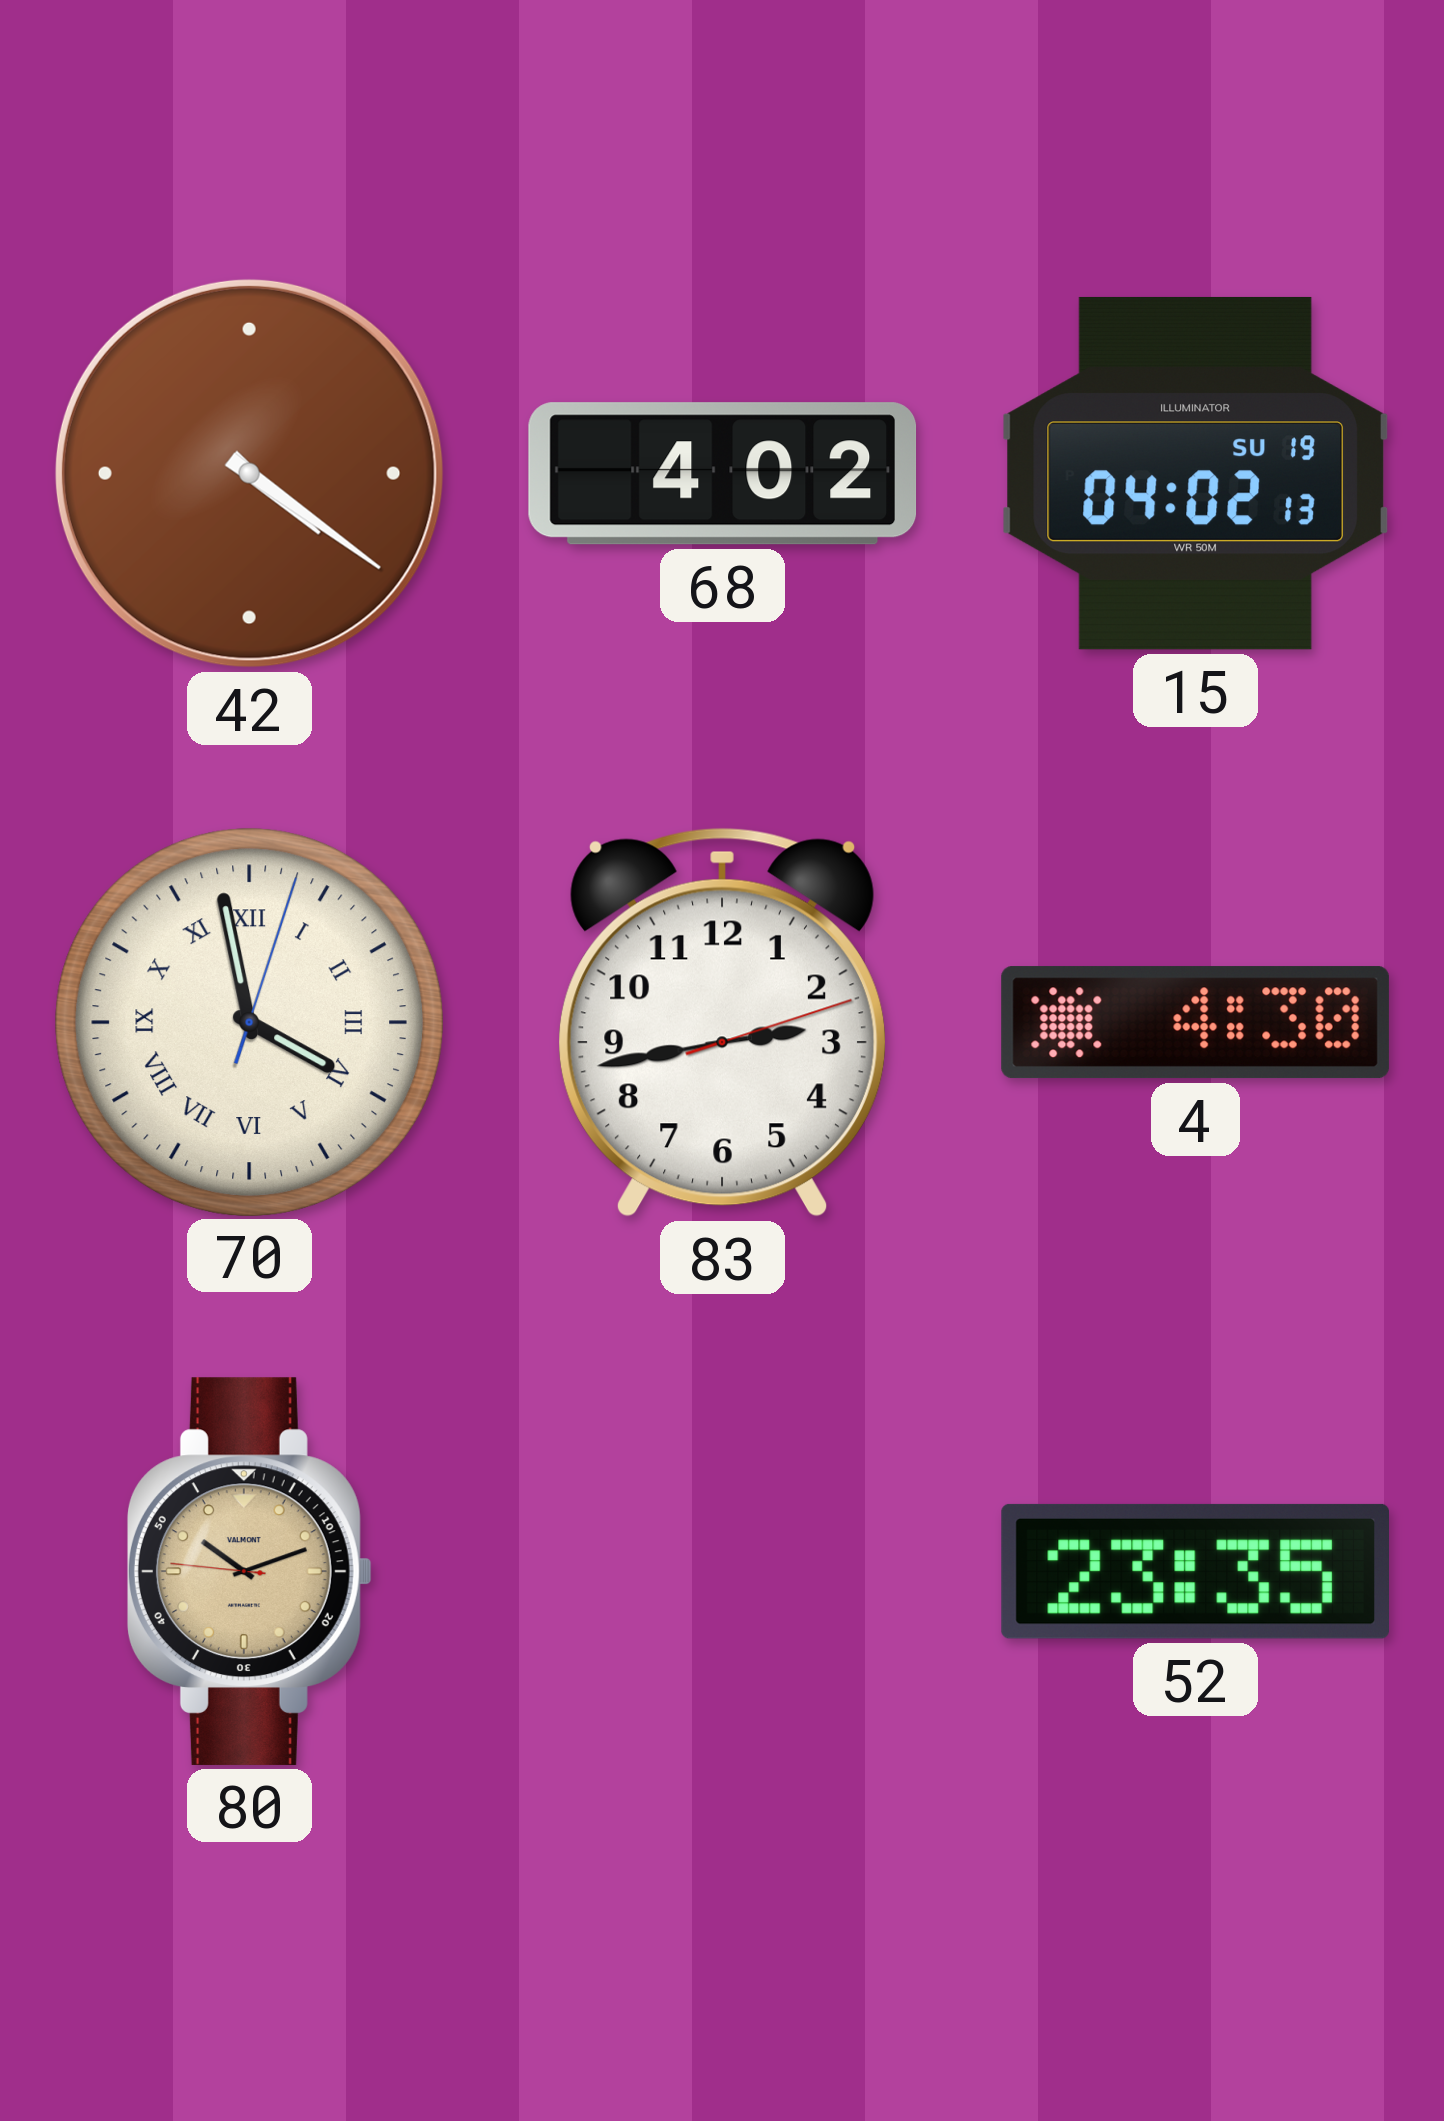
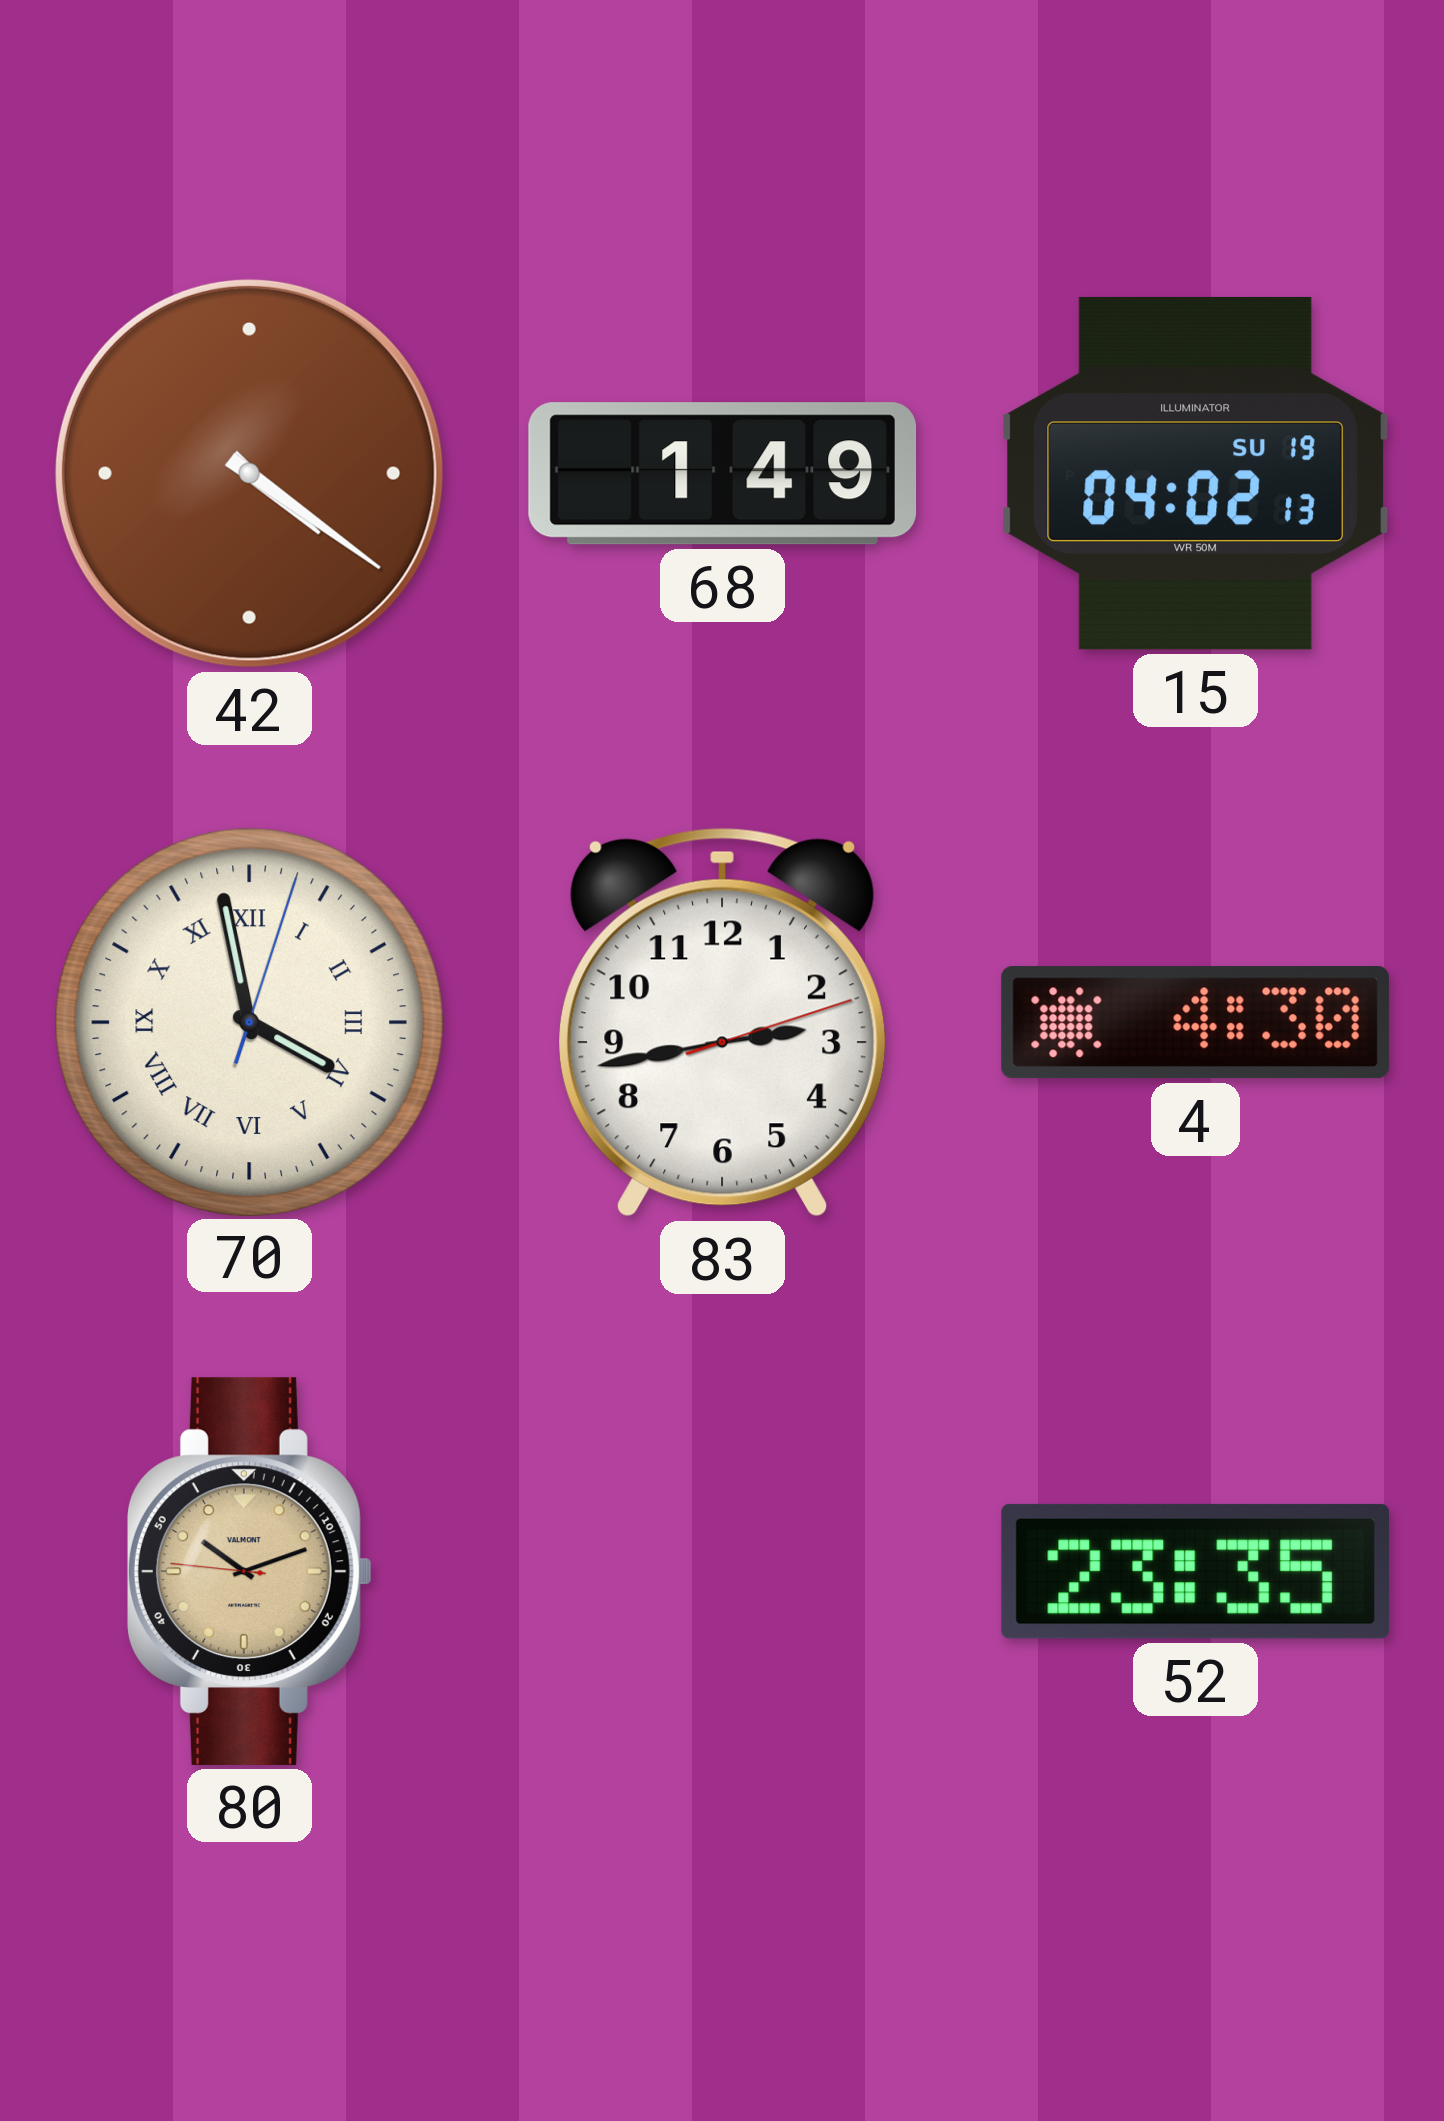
68: 4:02 -> 1:49 (723, 474)
